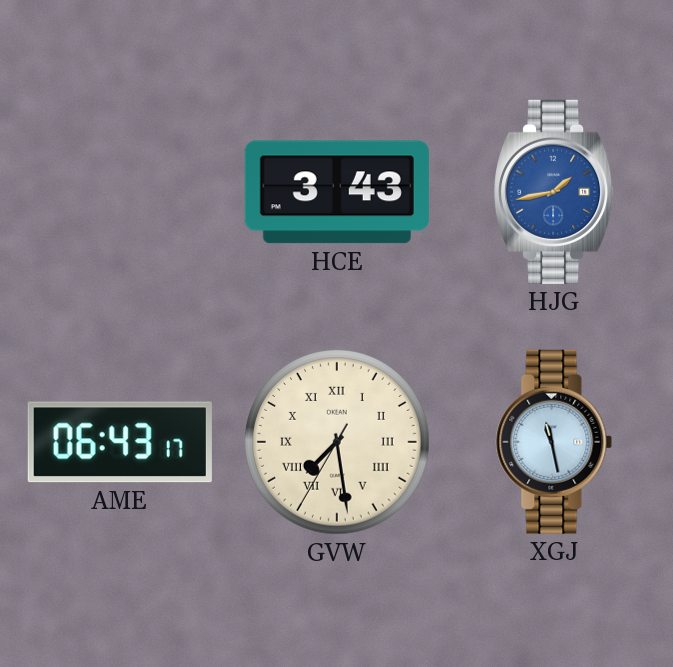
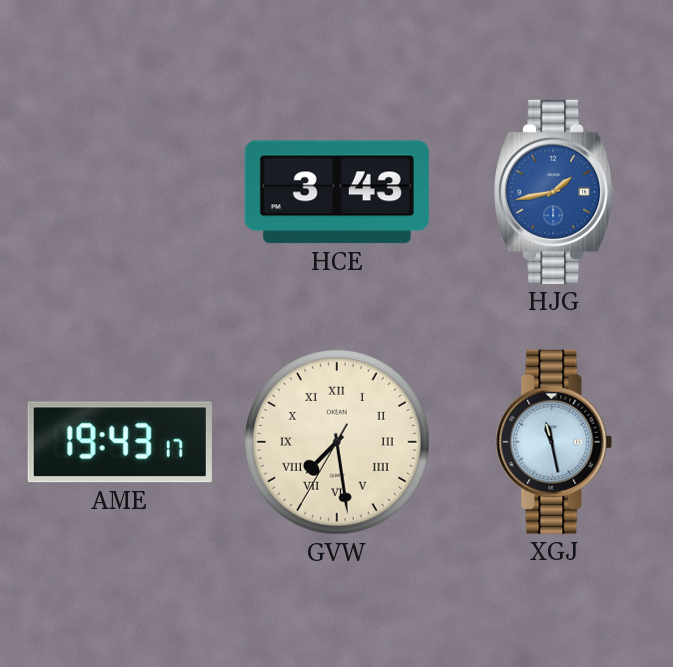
AME: 06:43 -> 19:43 (120, 442)
